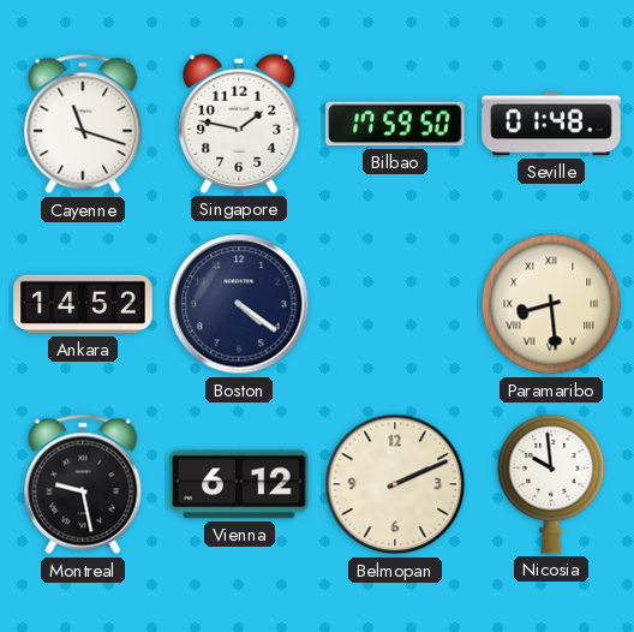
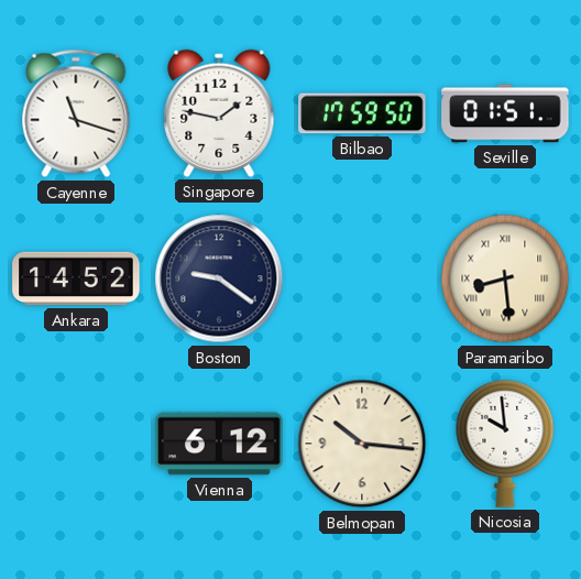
Seville: 01:48 -> 01:51 (505, 113)
Boston: 4:21 -> 9:21 (219, 278)
Montreal: 9:28 -> none (83, 484)
Belmopan: 2:11 -> 10:16 (362, 444)
